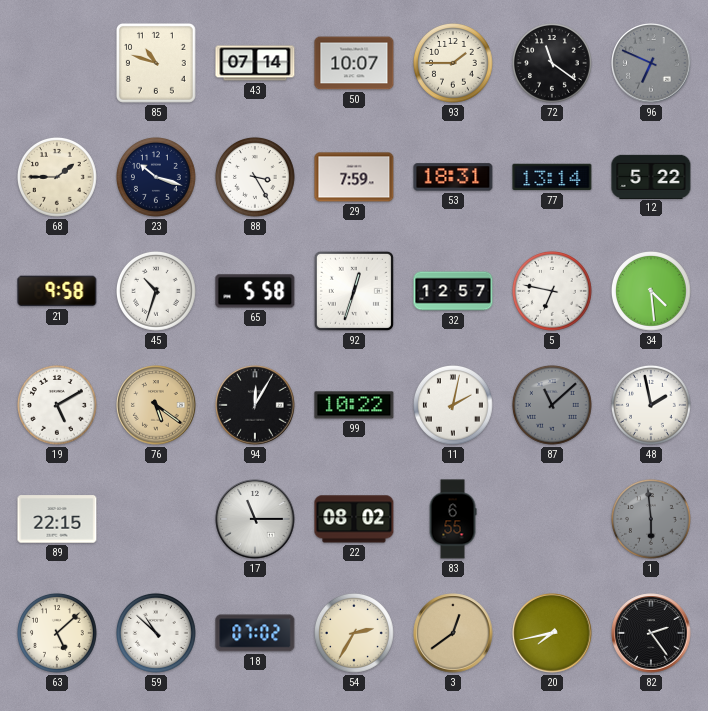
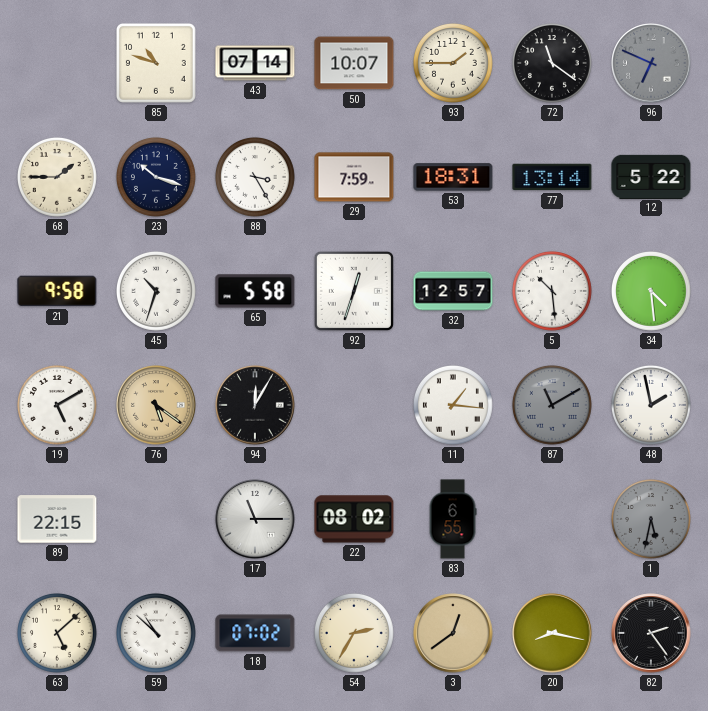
5: 6:47 -> 10:29 (552, 291)
99: 10:22 -> none (354, 405)
11: 2:02 -> 1:16 (453, 405)
87: 11:08 -> 11:10 (552, 405)
1: 5:59 -> 5:32 (651, 519)
20: 7:43 -> 8:17 (552, 633)
